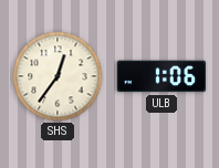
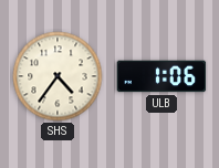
SHS: 12:36 -> 4:36 (58, 76)
